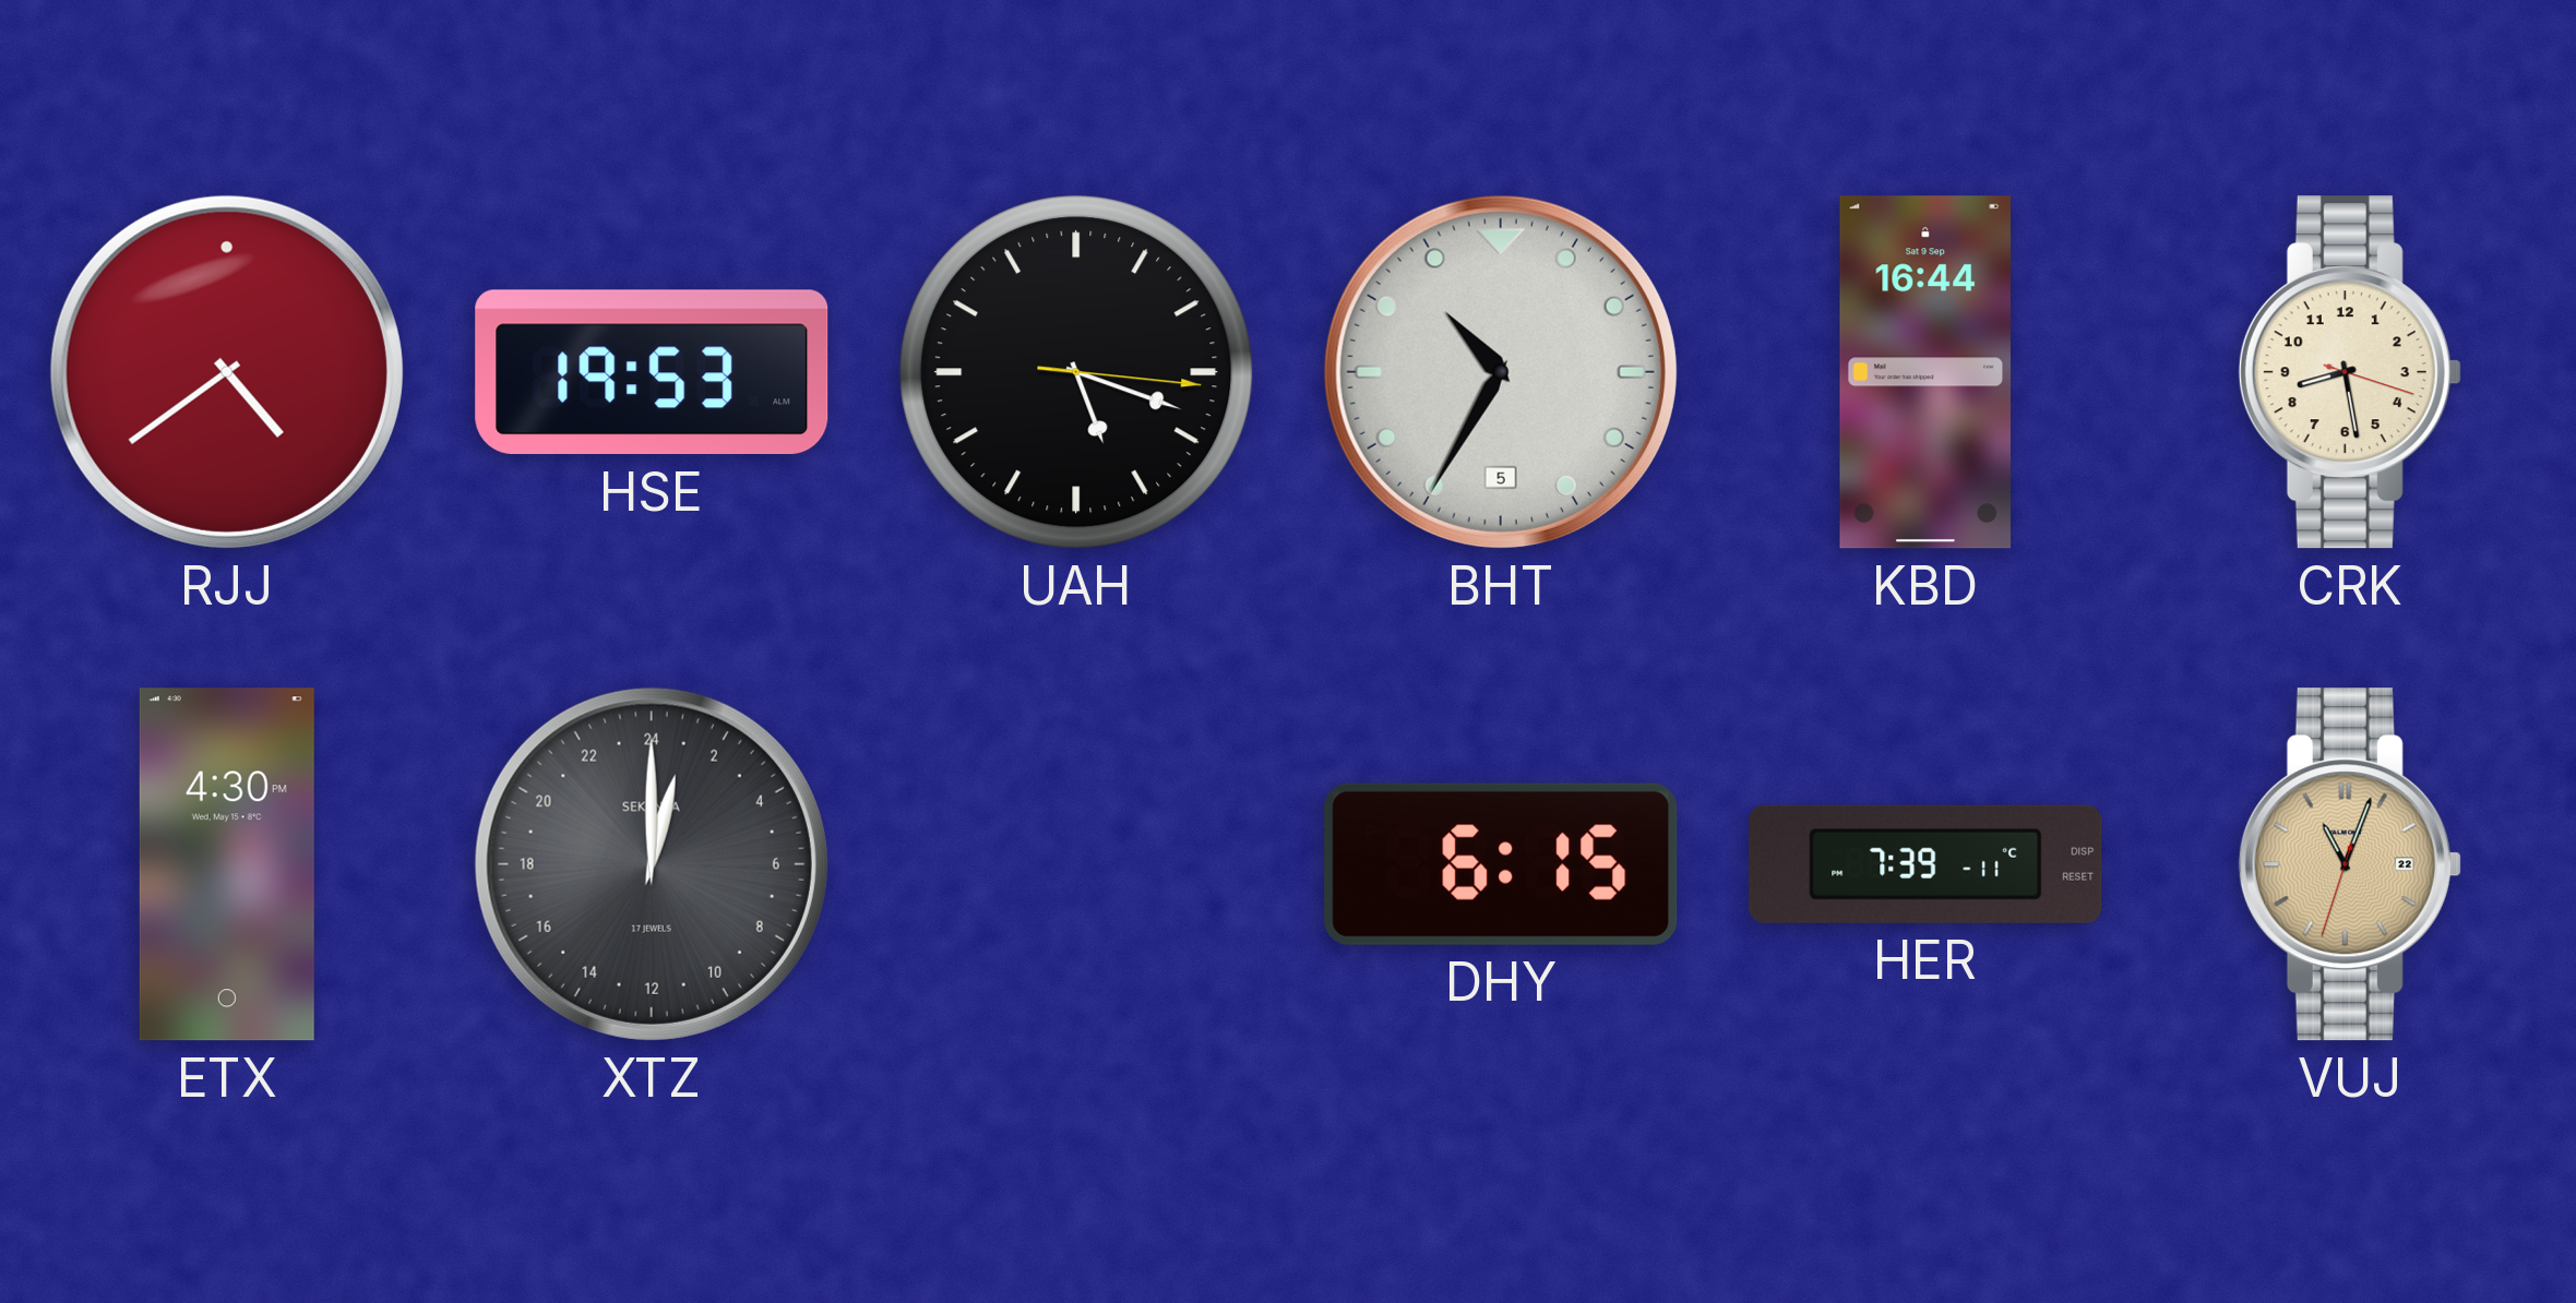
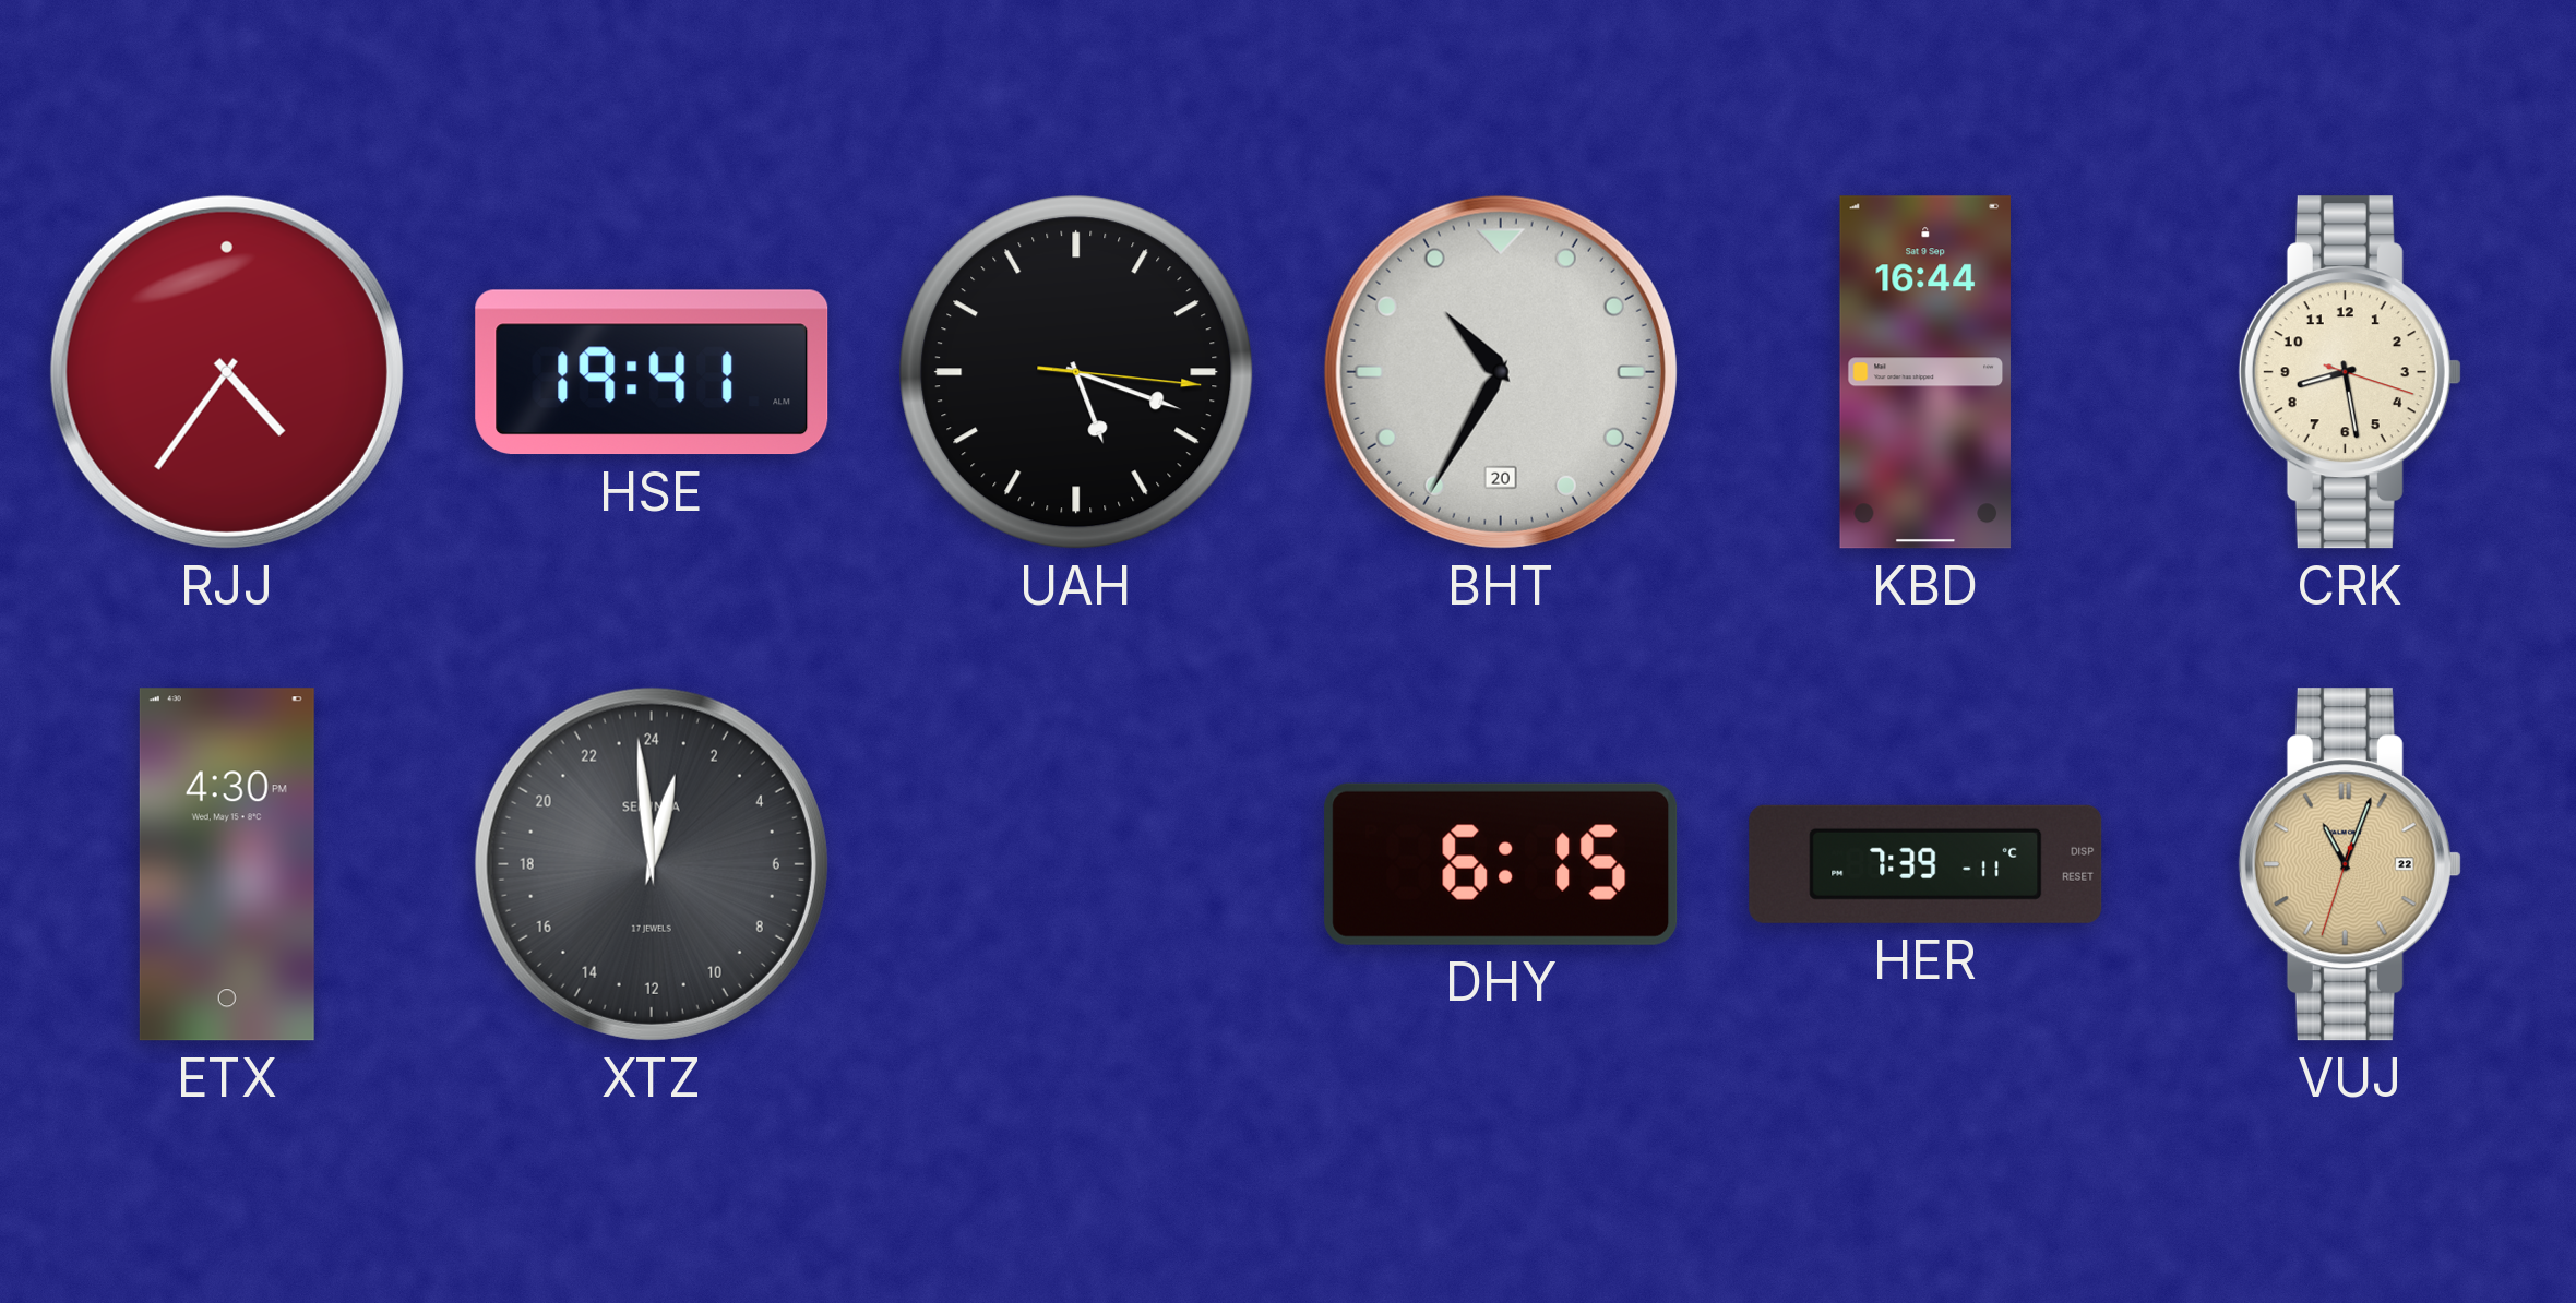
RJJ: 4:39 -> 4:36 (227, 372)
HSE: 19:53 -> 19:41 (652, 372)
BHT date: 5 -> 20 (1501, 372)
XTZ: 1:00 -> 0:59 (652, 864)
